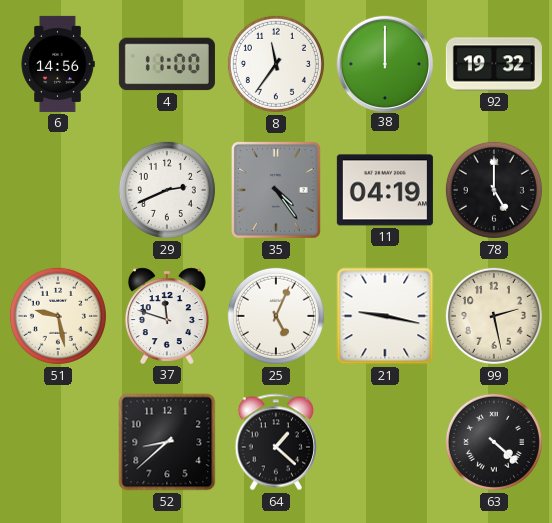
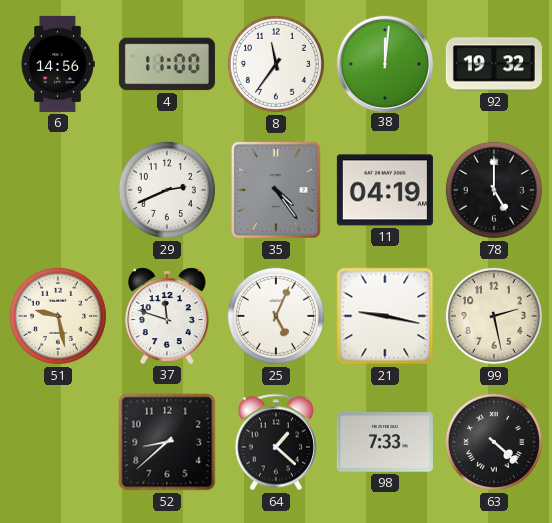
38: 12:00 -> 12:01 (384, 63)
98: none -> 7:33 (385, 442)
